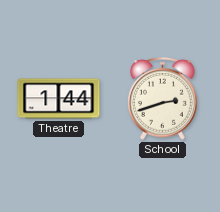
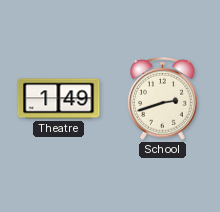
Theatre: 1:44 -> 1:49 (59, 99)
